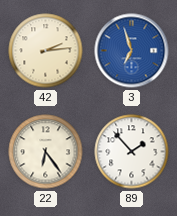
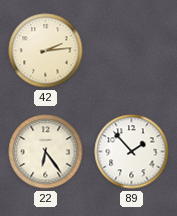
3: 6:57 -> none (132, 51)
